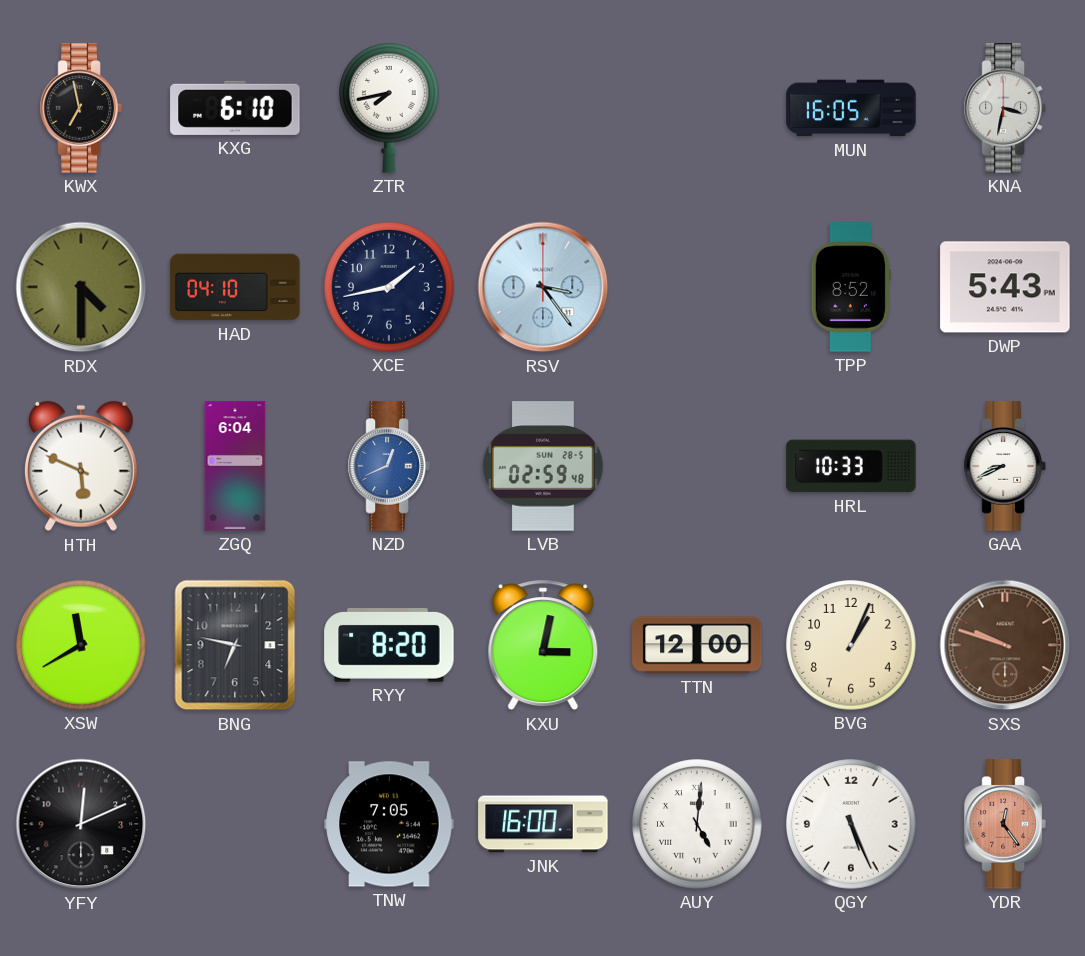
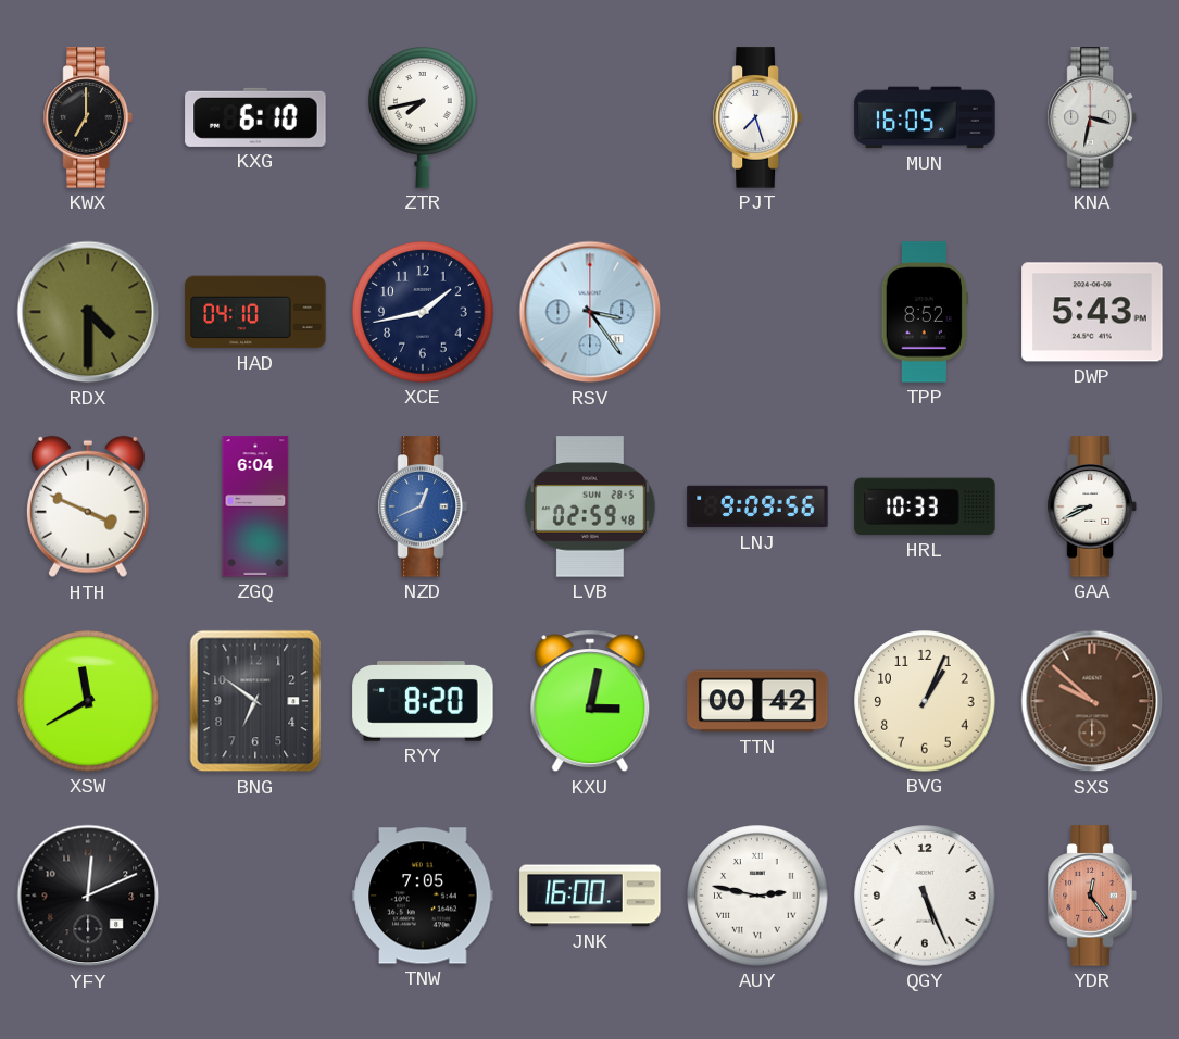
KWX: 6:58 -> 7:00 (88, 117)
PJT: none -> 7:27 (757, 117)
HTH: 5:49 -> 3:49 (88, 506)
LNJ: none -> 9:09 (757, 506)
BNG: 6:47 -> 6:51 (255, 701)
TTN: 12:00 -> 00:42 (757, 701)
SXS: 9:48 -> 9:52 (1092, 701)
AUY: 5:01 -> 2:47 (757, 896)
